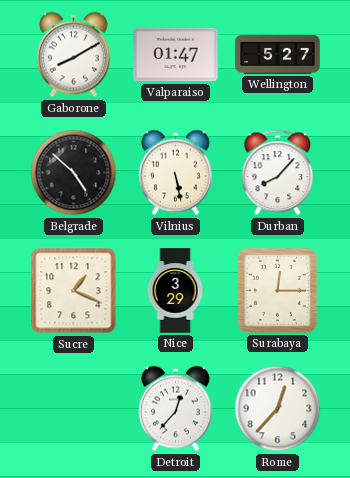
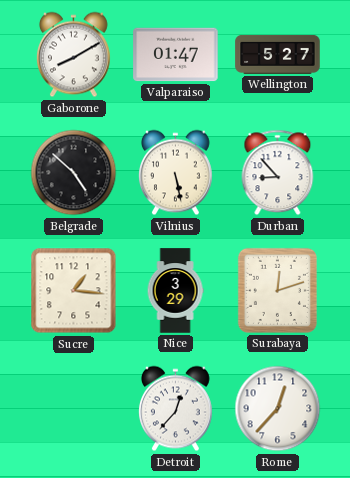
Durban: 8:07 -> 8:53 (278, 173)
Sucre: 1:19 -> 1:16 (74, 291)
Surabaya: 12:15 -> 12:12 (277, 290)
